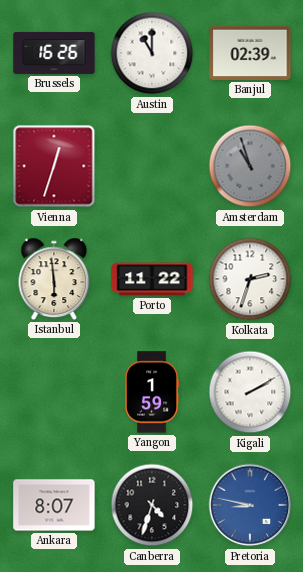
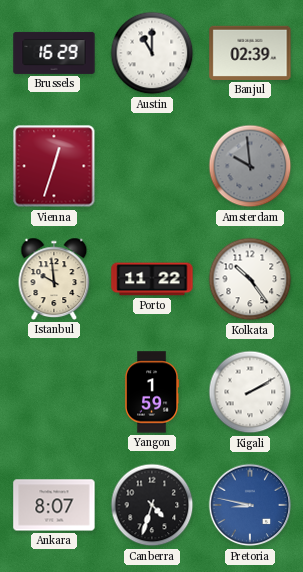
Brussels: 16:26 -> 16:29 (54, 53)
Amsterdam: 10:57 -> 9:59 (250, 166)
Istanbul: 5:59 -> 9:59 (54, 279)
Kolkata: 2:33 -> 10:24 (250, 279)
